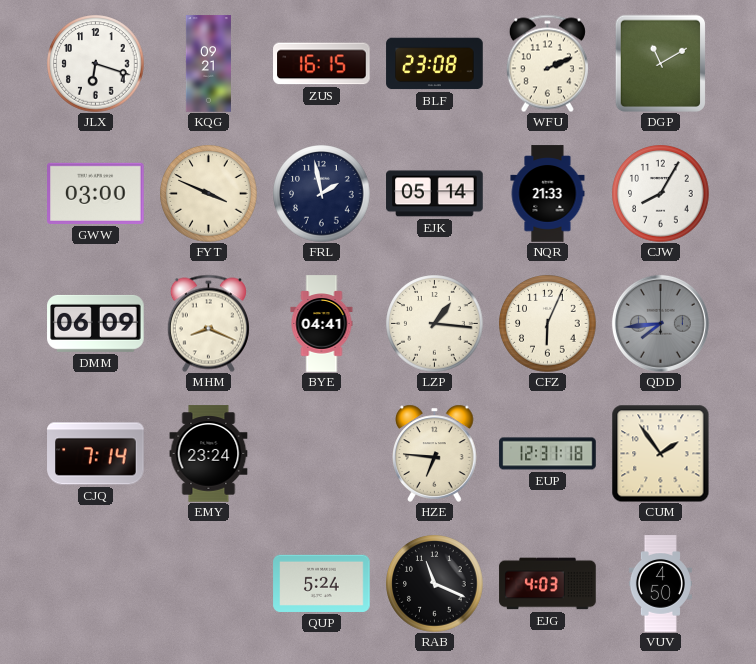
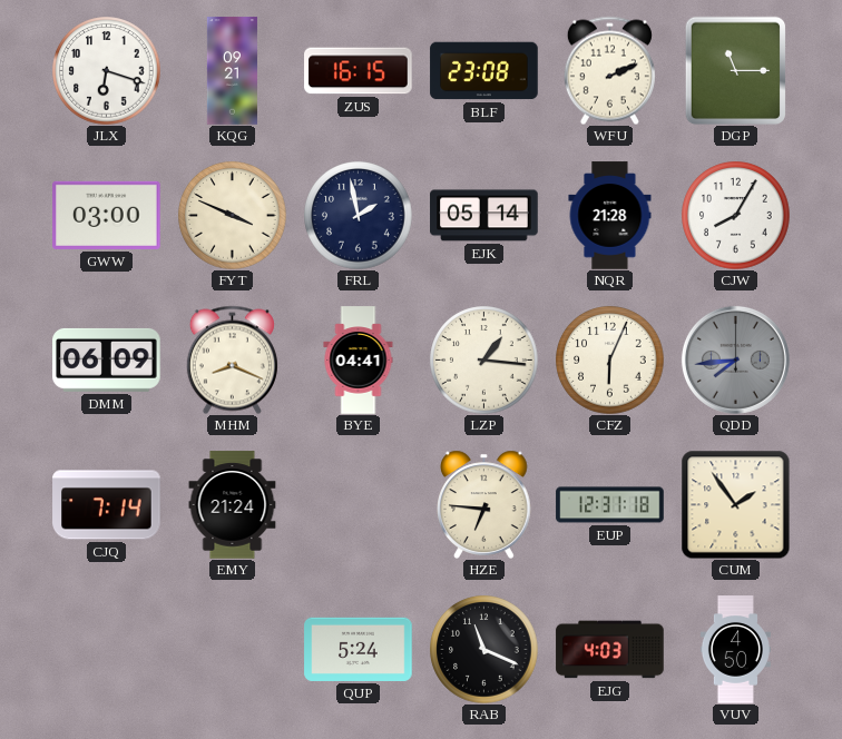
DGP: 11:10 -> 11:15 (735, 70)
NQR: 21:33 -> 21:28 (610, 216)
EMY: 23:24 -> 21:24 (233, 505)
